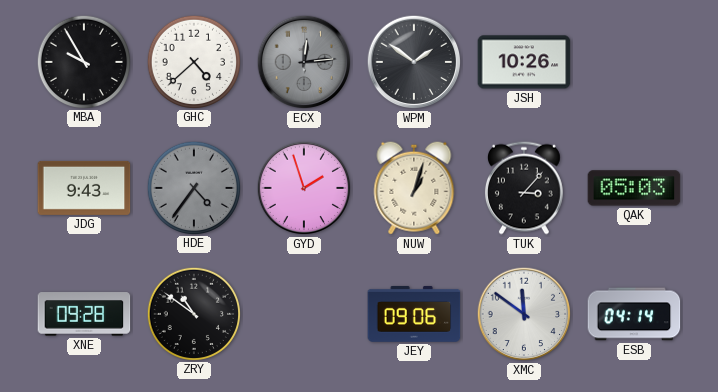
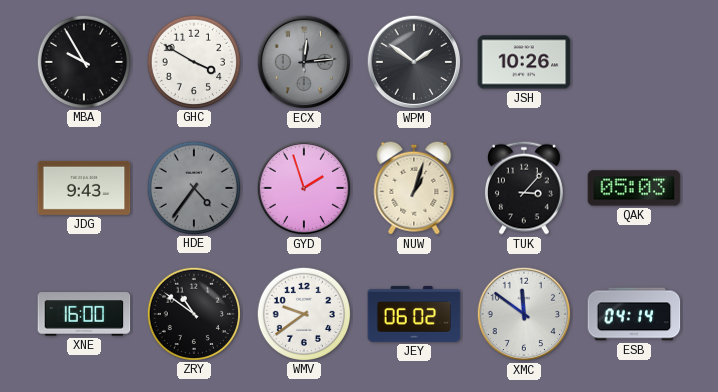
GHC: 4:38 -> 3:50 (193, 61)
XNE: 09:28 -> 16:00 (84, 314)
WMV: none -> 9:39 (303, 313)
JEY: 09:06 -> 06:02 (414, 314)
